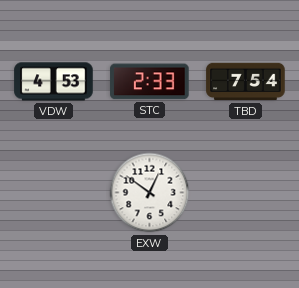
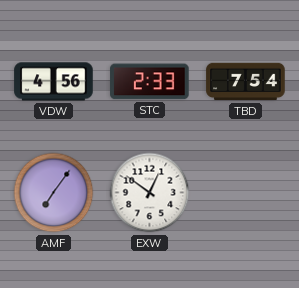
VDW: 4:53 -> 4:56 (54, 82)
AMF: none -> 7:06 (54, 193)
